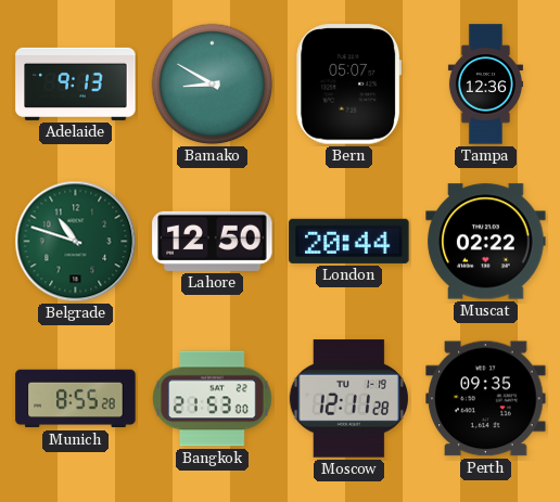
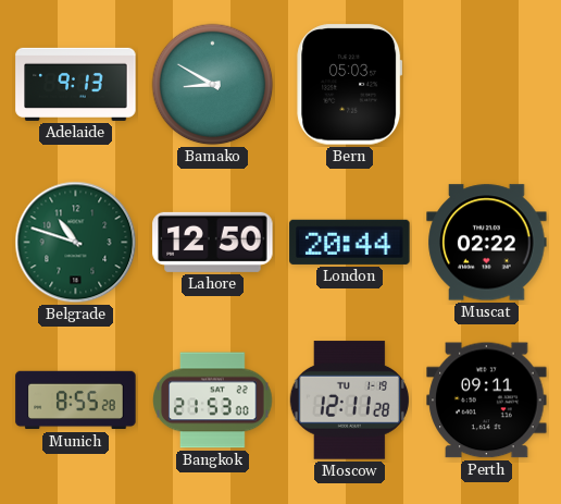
Bern: 05:07 -> 05:03 (350, 85)
Tampa: 12:36 -> none (485, 85)
Perth: 09:35 -> 09:11 (487, 401)
